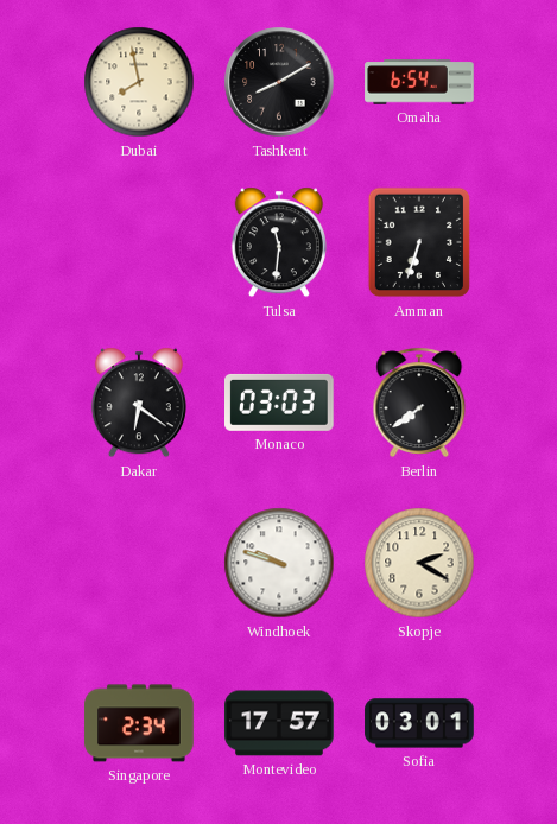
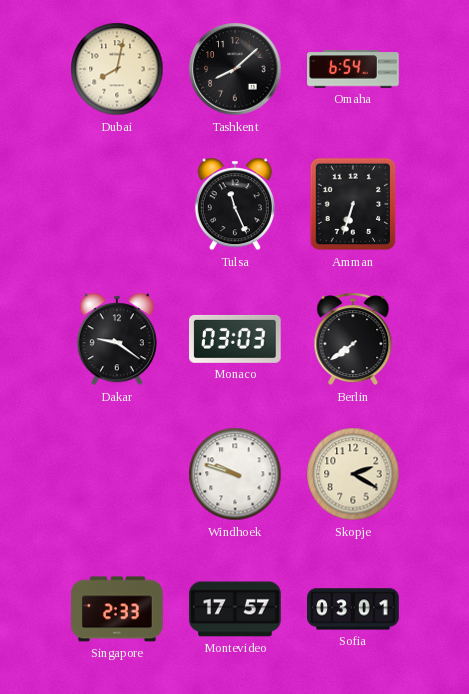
Dubai: 7:58 -> 8:02 (117, 69)
Tashkent: 8:10 -> 8:08 (235, 69)
Tulsa: 11:31 -> 11:26 (235, 204)
Dakar: 6:21 -> 9:21 (117, 339)
Singapore: 2:34 -> 2:33 (117, 609)
